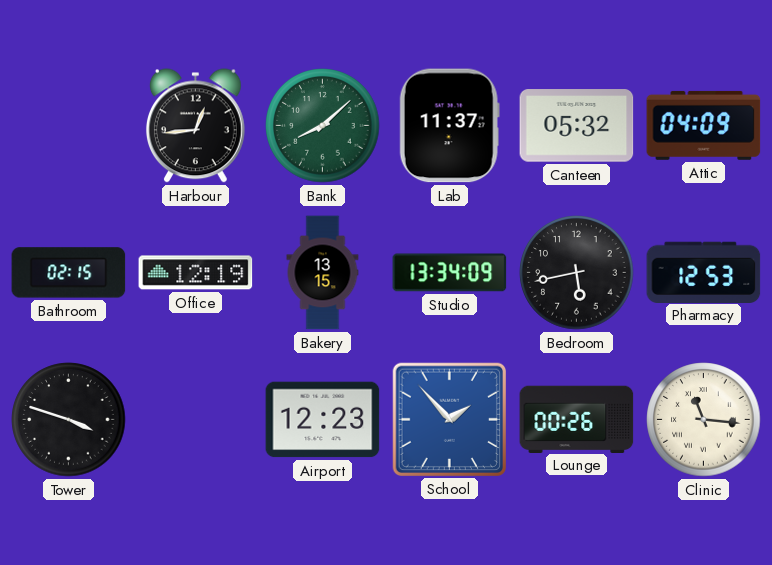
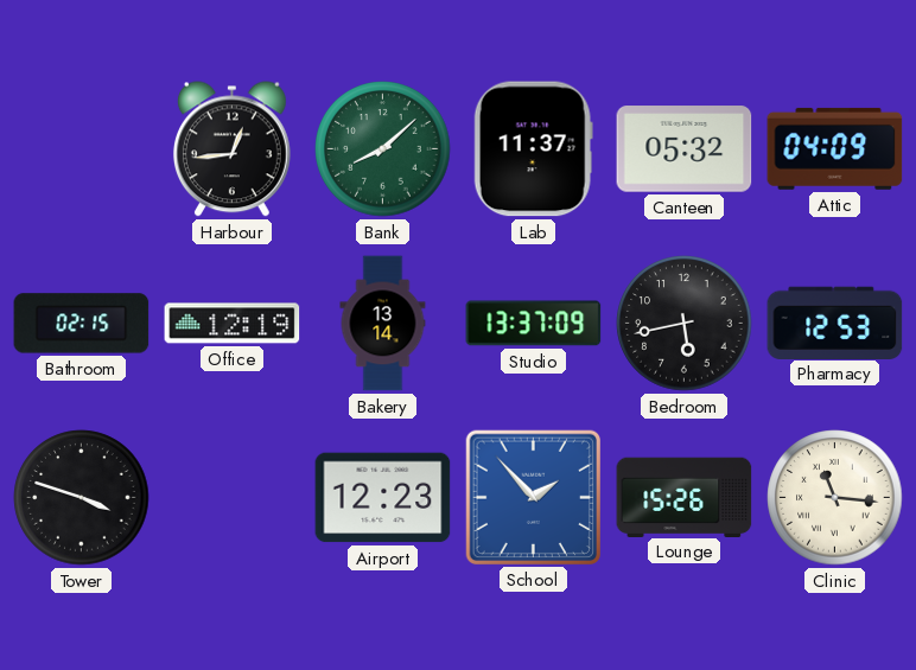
Bakery: 13:15 -> 13:14 (383, 324)
Studio: 13:34 -> 13:37 (534, 324)
Lounge: 00:26 -> 15:26 (685, 497)
